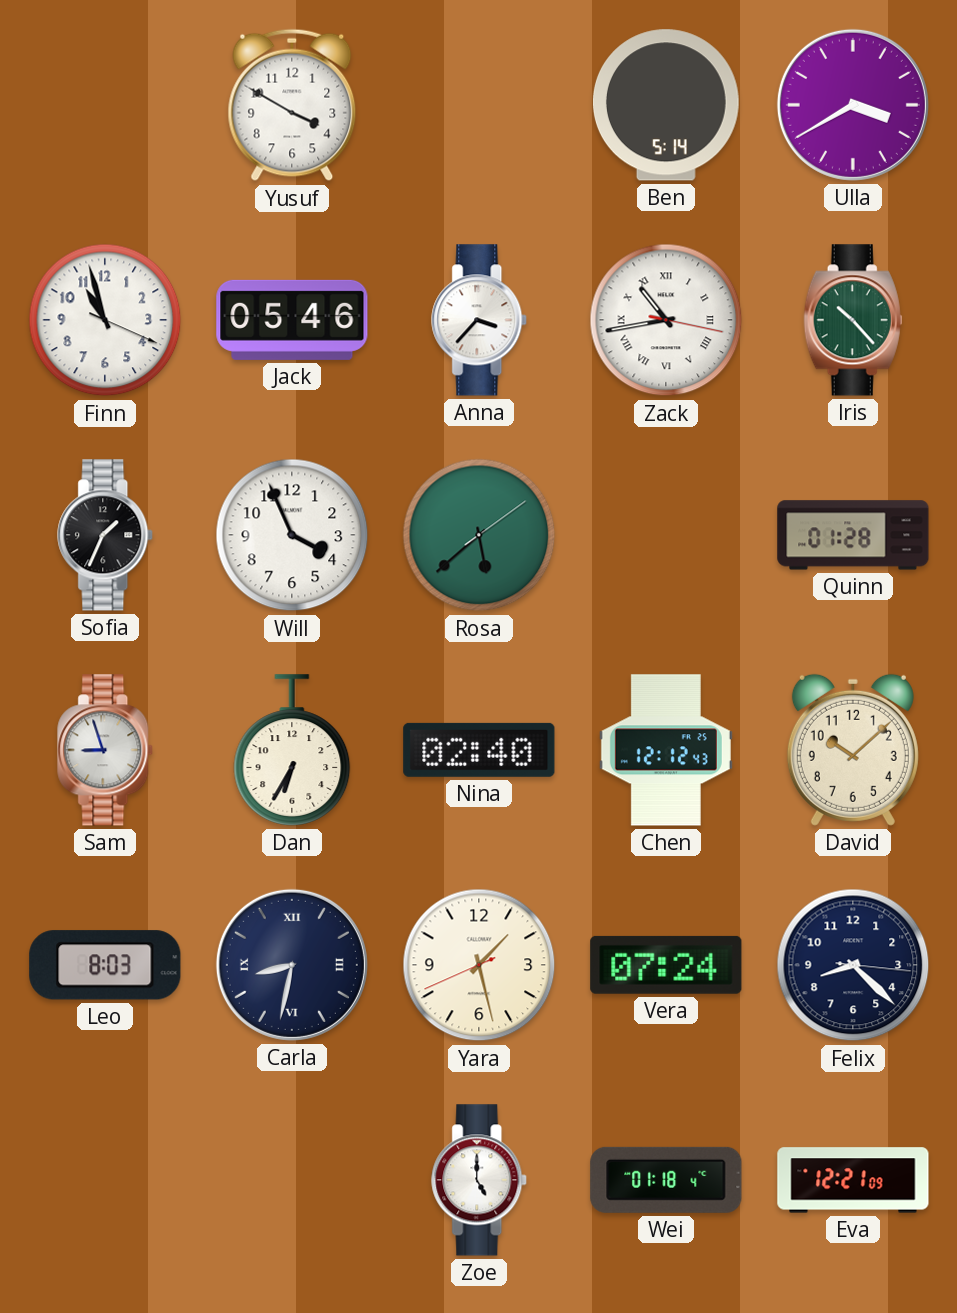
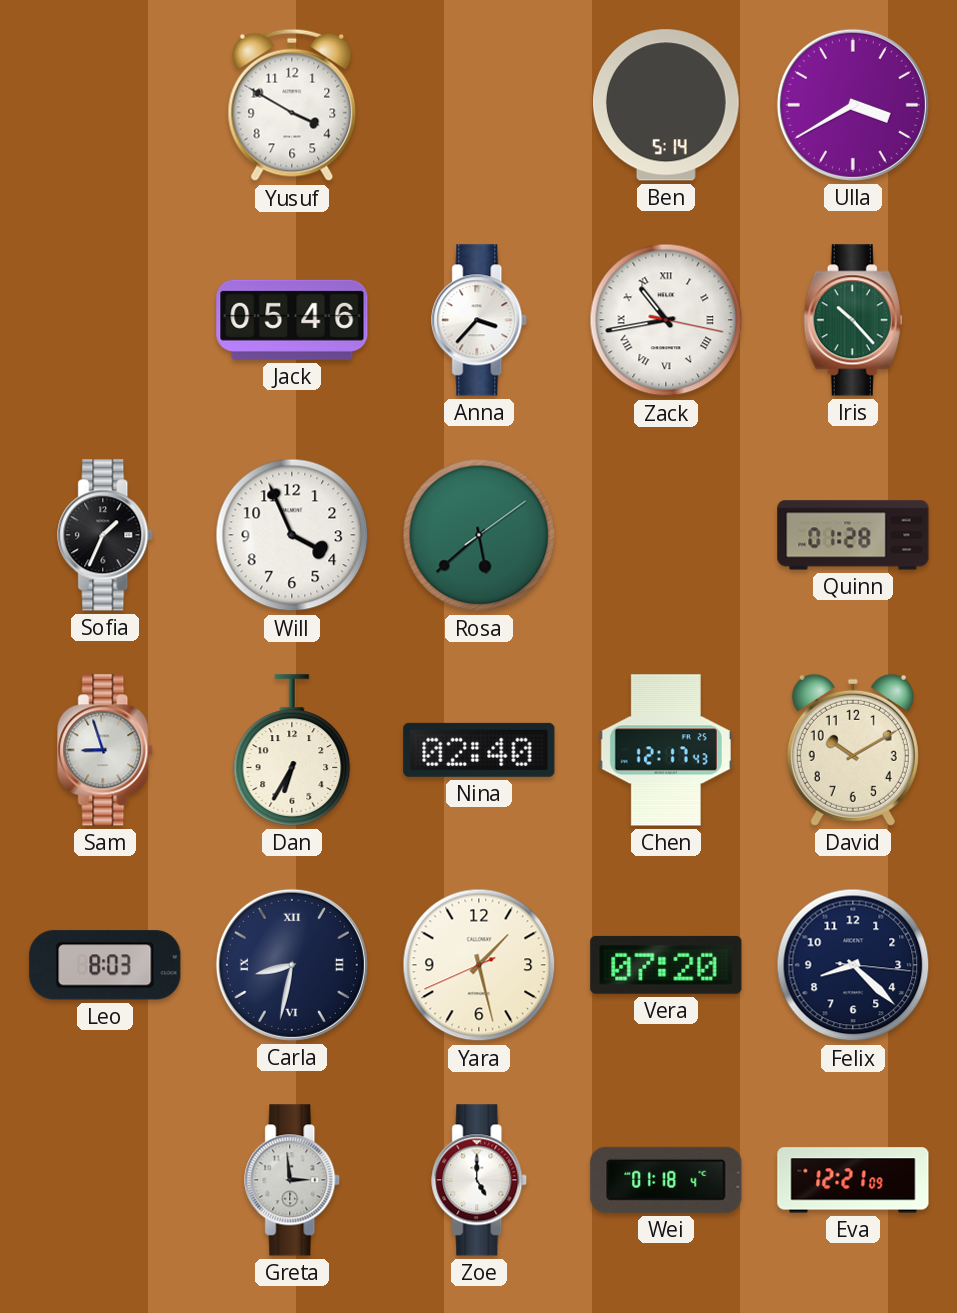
Finn: 10:57 -> none (105, 320)
Chen: 12:12 -> 12:17 (666, 750)
David: 10:08 -> 10:10 (853, 750)
Vera: 07:24 -> 07:20 (666, 965)
Greta: none -> 2:59 (293, 1180)
